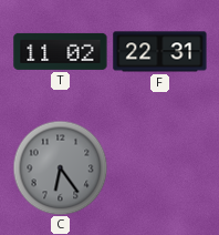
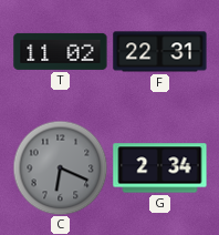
C: 6:24 -> 6:19 (60, 167)
G: none -> 2:34 (160, 168)
